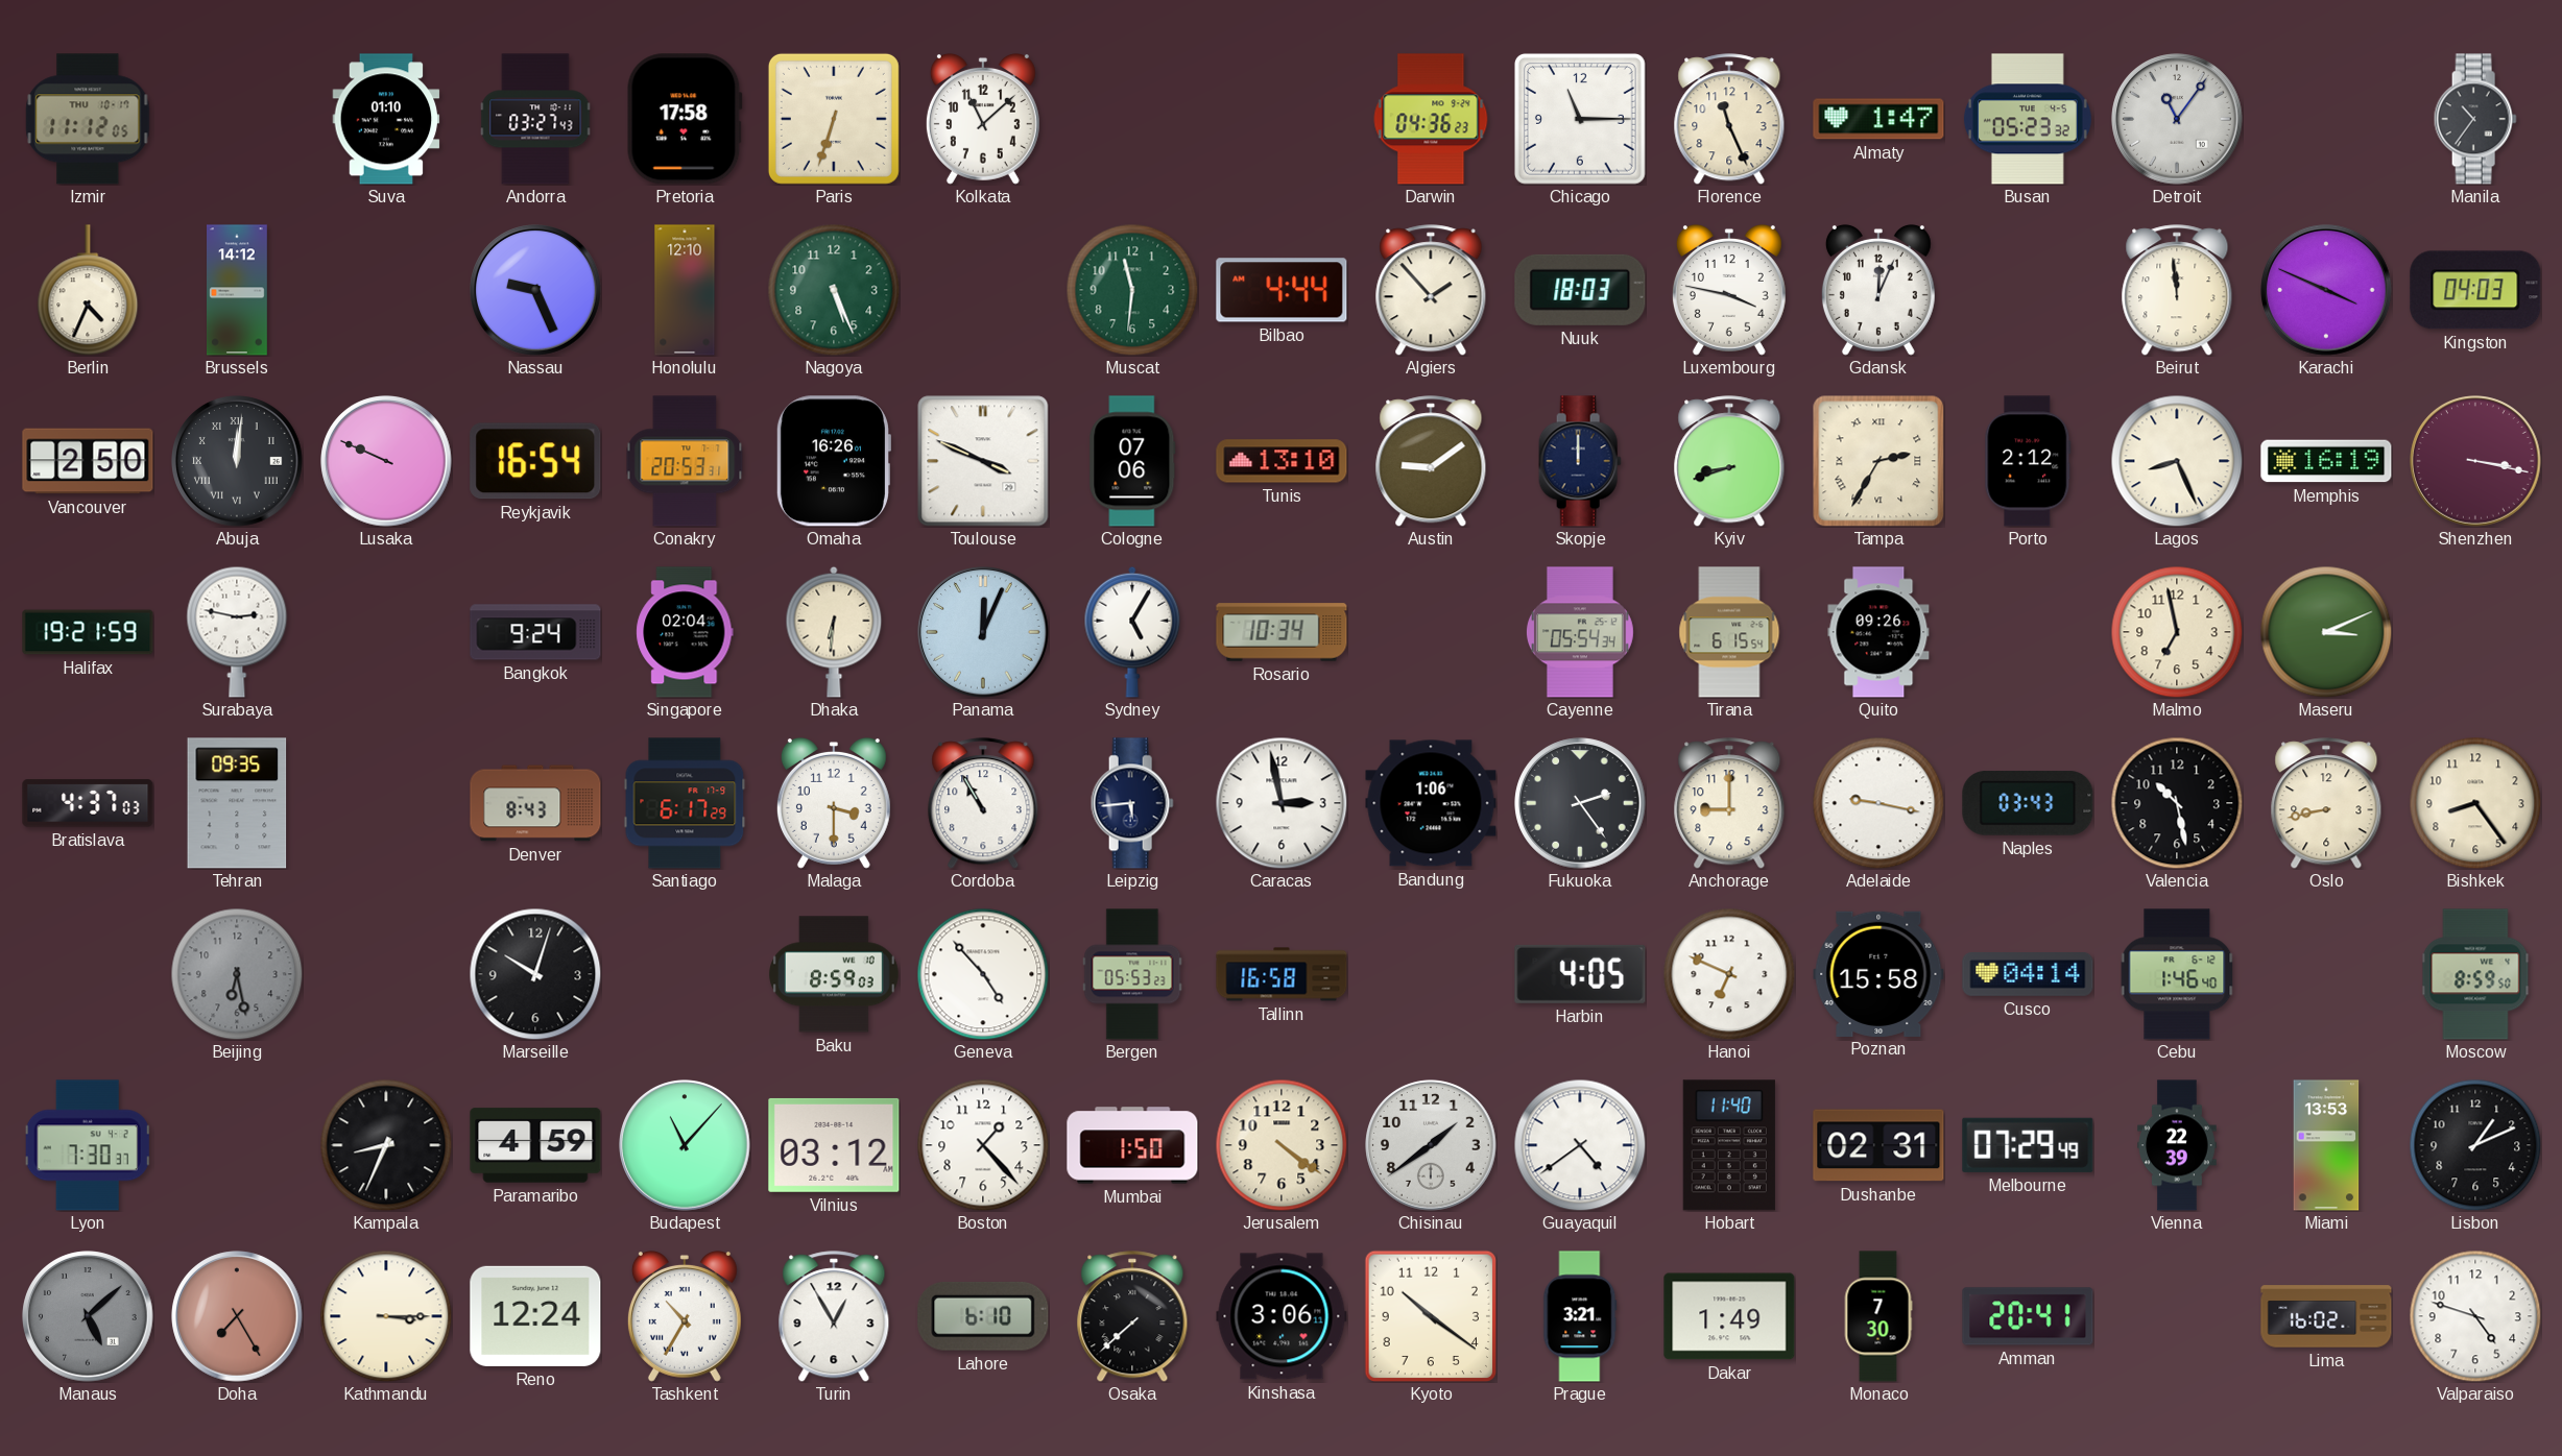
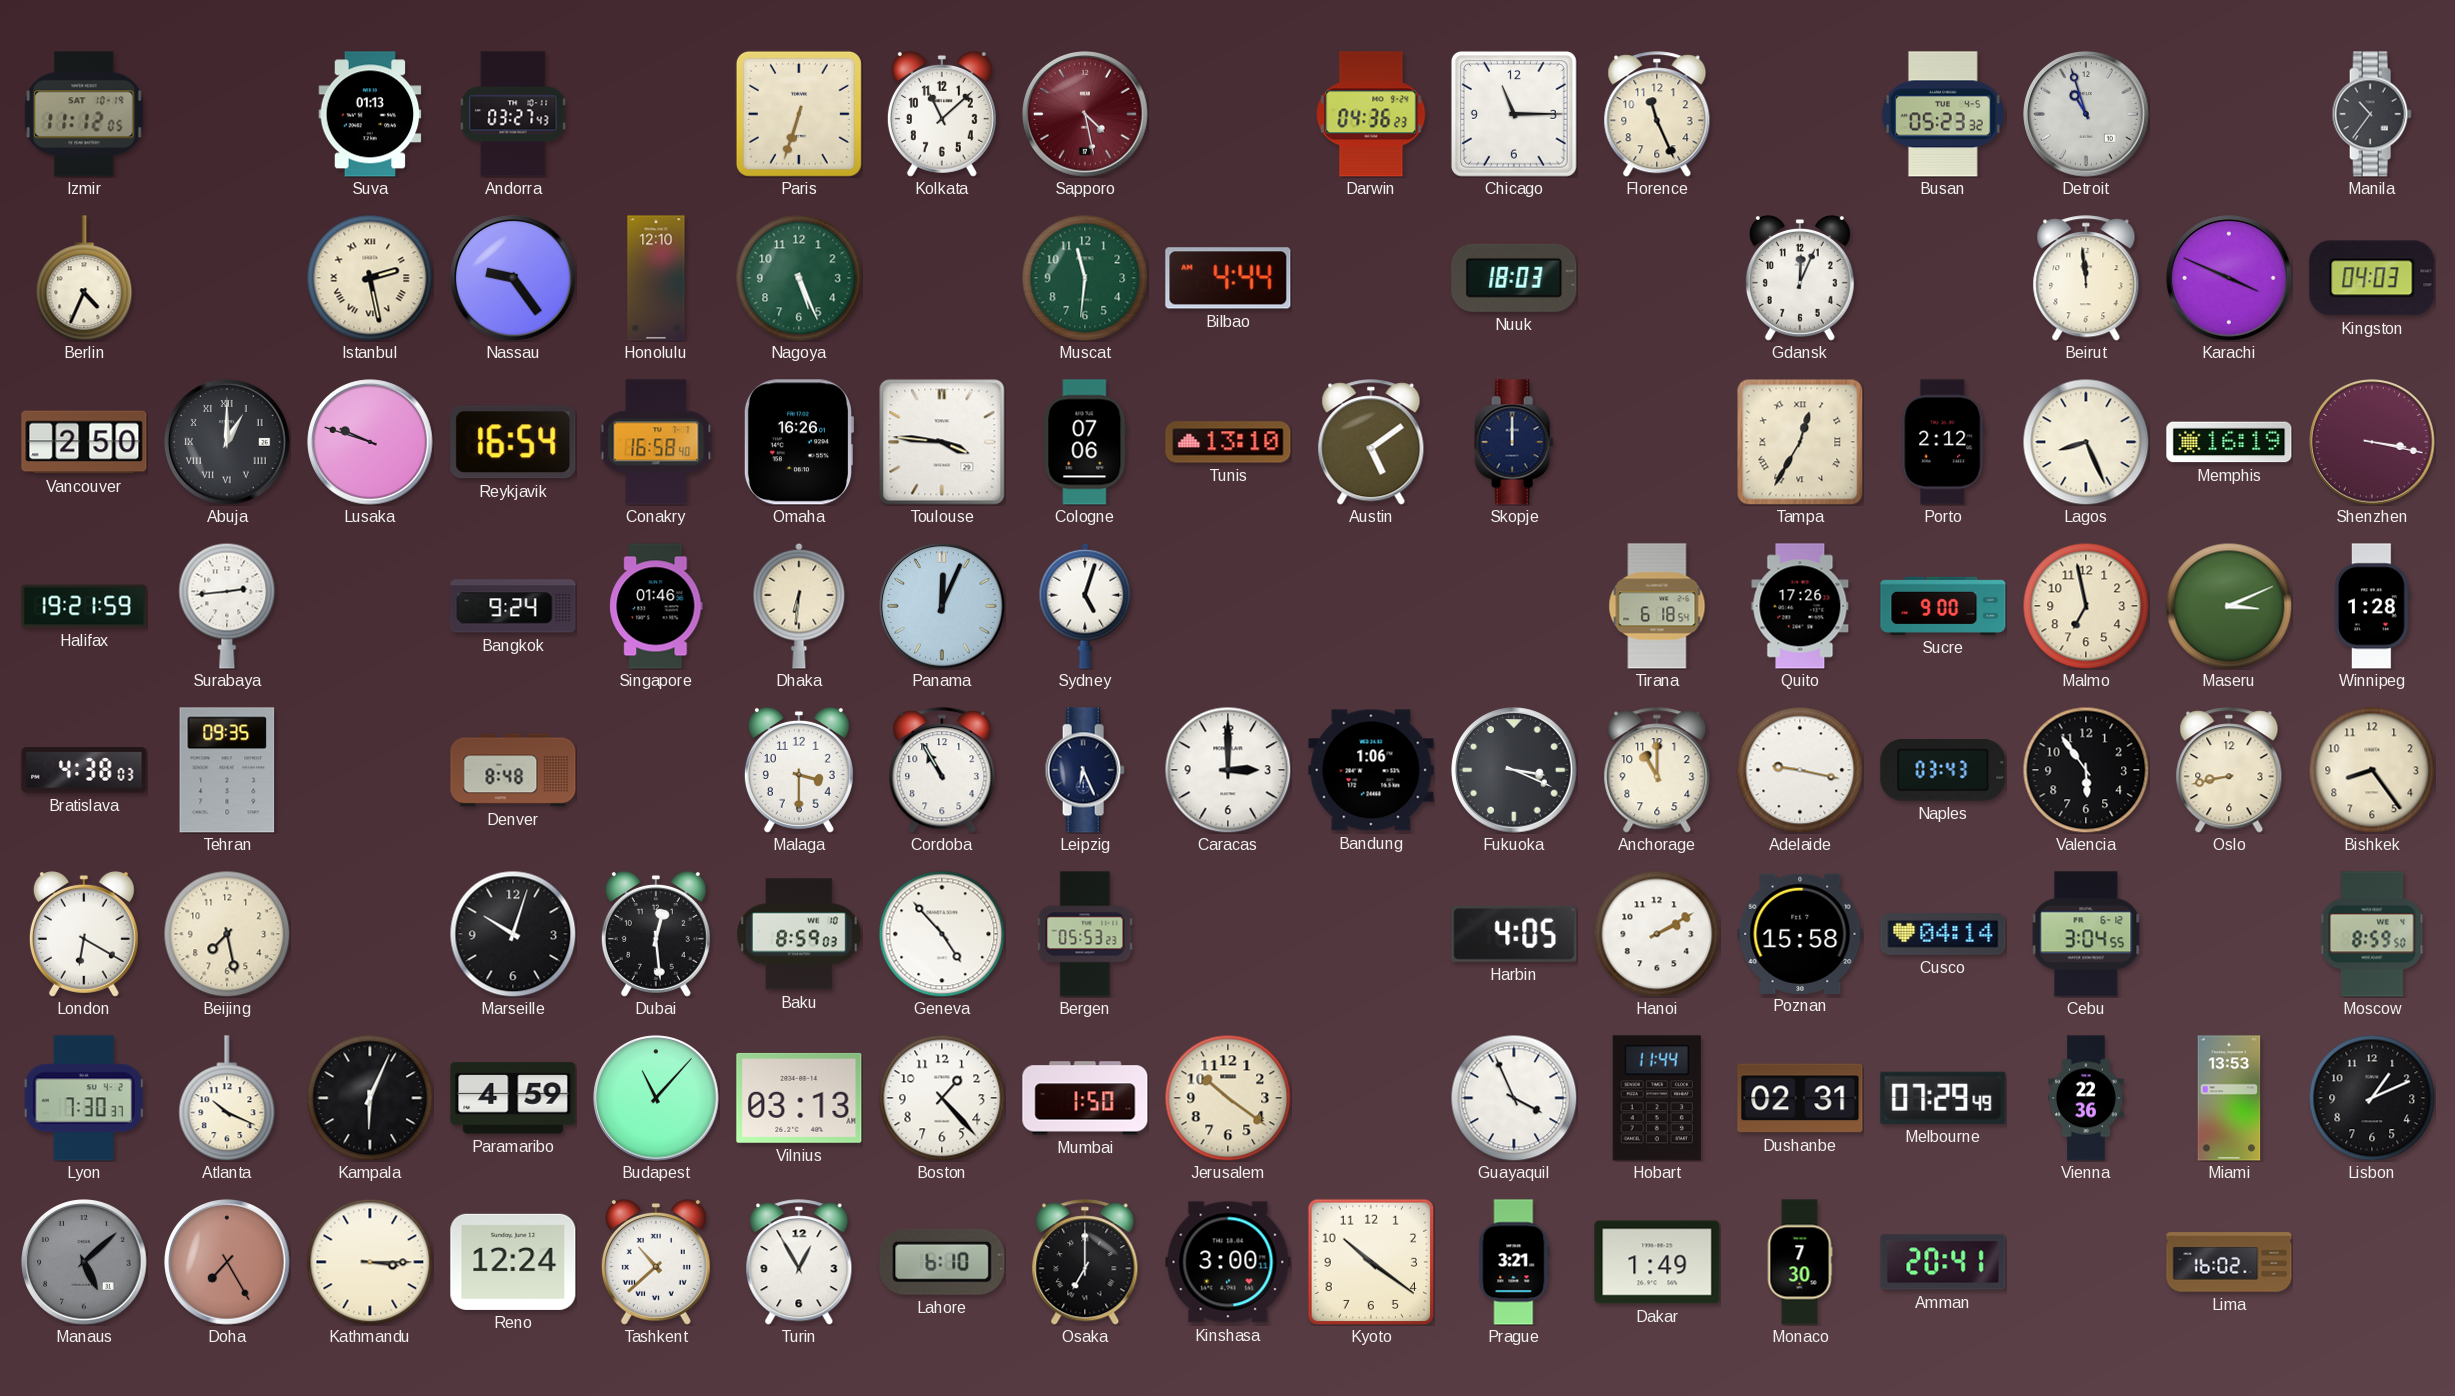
Izmir date: THU 10-17 -> SAT 10-19 (84, 114)
Suva: 01:10 -> 01:13 (370, 114)
Pretoria: 17:58 -> none (685, 119)
Sapporo: none -> 4:28 (1085, 114)
Almaty: 1:47 -> none (1878, 119)
Detroit: 11:06 -> 10:57 (2086, 114)
Brussels: 14:12 -> none (238, 290)
Istanbul: none -> 2:28 (370, 278)
Nassau: 9:26 -> 9:24 (513, 278)
Algiers: 1:53 -> none (1431, 290)
Luxembourg: 3:47 -> none (1729, 290)
Abuja: 12:01 -> 1:00 (227, 442)
Lusaka: 9:49 -> 9:48 (370, 442)
Conakry: 20:53 -> 16:58 (656, 442)
Toulouse: 3:49 -> 3:46 (942, 442)
Austin: 9:09 -> 5:09 (1371, 442)
Kyiv: 8:42 -> none (1729, 461)
Tampa: 2:35 -> 12:35 (1800, 442)
Surabaya: 2:47 -> 2:44 (227, 606)
Singapore: 02:04 -> 01:46 (656, 606)
Sydney: 5:05 -> 5:03 (1085, 606)
Rosario: 10:34 -> none (1282, 632)
Cayenne: 05:54 -> none (1580, 632)
Tirana: 6:15 -> 6:18 (1657, 606)
Quito: 09:26 -> 17:26 (1800, 606)
Sucre: none -> 9:00 (1943, 606)
Winnipeg: none -> 1:28 (2372, 606)
Bratislava: 4:37 -> 4:38 (84, 770)
Denver: 8:43 -> 8:48 (513, 770)
Santiago: 6:17 -> none (685, 803)
Leipzig: 5:44 -> 6:26 (1085, 770)
Caracas: 2:58 -> 3:00 (1228, 770)
Fukuoka: 2:24 -> 3:19 (1514, 770)
Anchorage: 9:00 -> 11:00 (1657, 770)
Valencia: 10:28 -> 5:54 (2086, 770)
London: none -> 6:20 (84, 934)
Beijing: 6:28 -> 7:28 (227, 934)
Beijing dial: grey -> cream (227, 934)
Dubai: none -> 12:29 (656, 934)
Tallinn: 16:58 -> none (1282, 974)
Hanoi: 6:49 -> 2:10 (1657, 934)
Cebu: 1:46 -> 3:04 (2086, 934)
Atlanta: none -> 10:19 (227, 1098)
Kampala: 8:34 -> 6:04 (370, 1098)
Vilnius: 03:12 -> 03:13 (799, 1098)
Jerusalem: 4:21 -> 10:21 (1228, 1098)
Chisinau: 1:39 -> none (1431, 1145)
Guayaquil: 4:39 -> 3:56 (1514, 1098)
Hobart: 11:40 -> 11:44 (1657, 1098)
Vienna: 22:39 -> 22:36 (2086, 1098)
Tashkent: 10:35 -> 10:38 (656, 1262)
Osaka: 7:38 -> 7:00 (1085, 1262)
Kinshasa: 3:06 -> 3:00 (1228, 1262)
Valparaiso: 4:48 -> none (2475, 1316)
